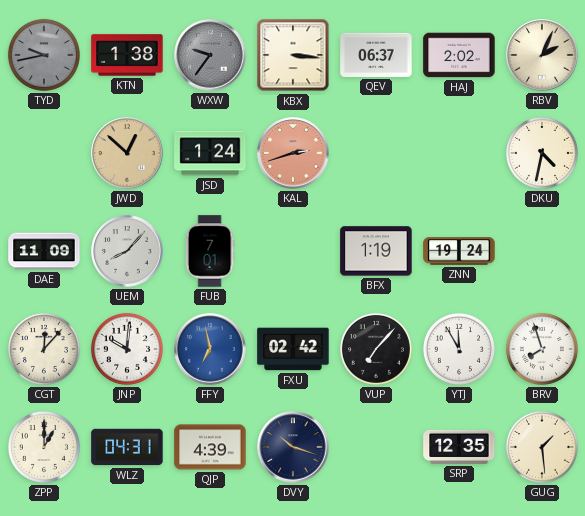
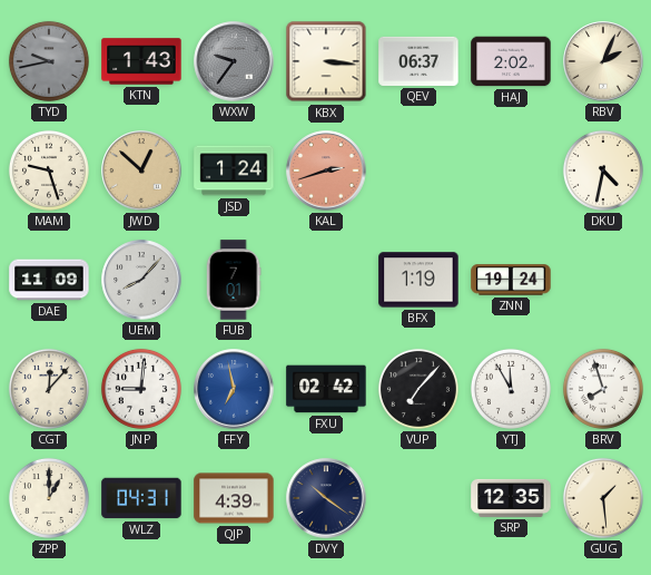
KTN: 1:38 -> 1:43 (141, 61)
MAM: none -> 9:27 (49, 170)
JNP: 10:01 -> 9:01 (141, 389)
DVY: 10:18 -> 10:21 (326, 498)
